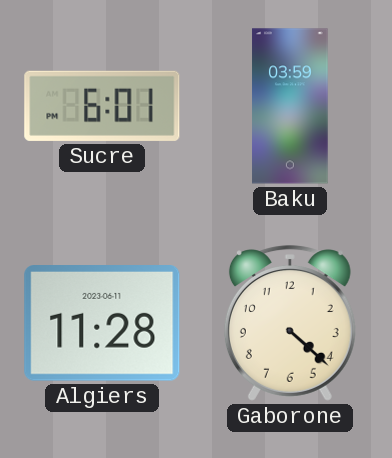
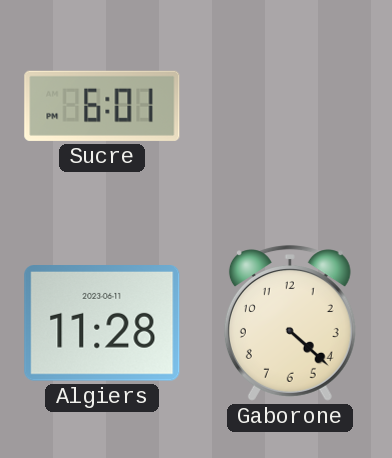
Baku: 03:59 -> none (290, 106)
